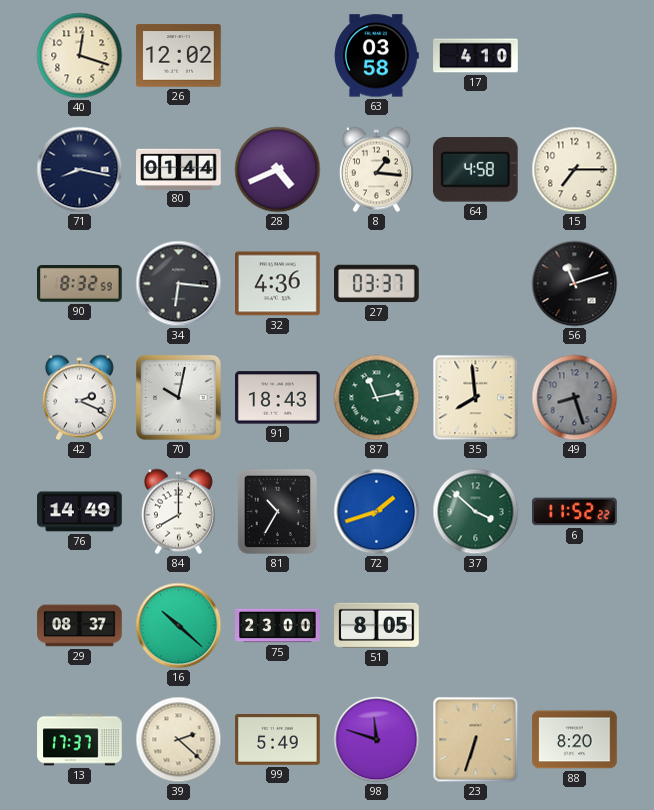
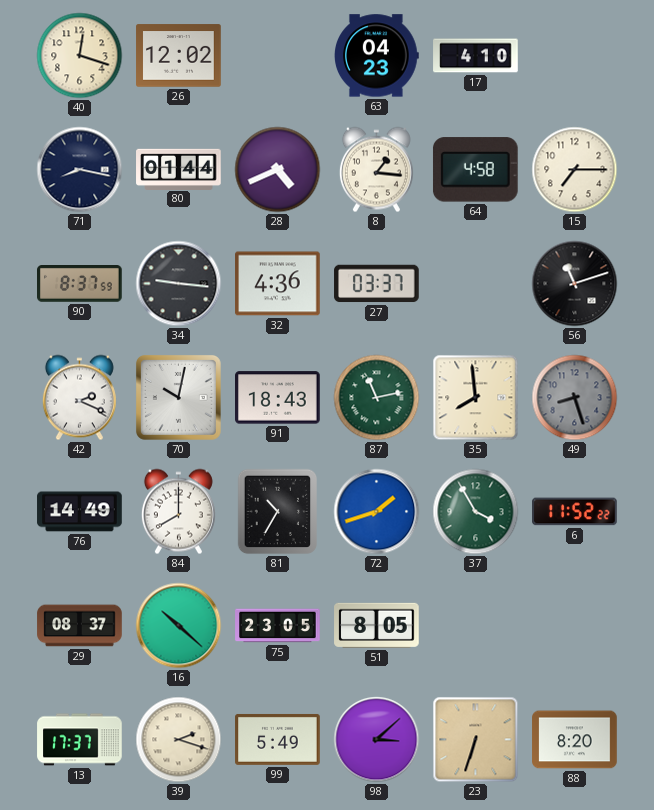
63: 03:58 -> 04:23 (377, 56)
90: 8:32 -> 8:37 (80, 284)
34: 6:16 -> 9:16 (179, 284)
37: 3:52 -> 3:55 (476, 512)
75: 23:00 -> 23:05 (278, 626)
39: 2:22 -> 2:18 (179, 740)
98: 11:48 -> 3:08 (377, 740)
